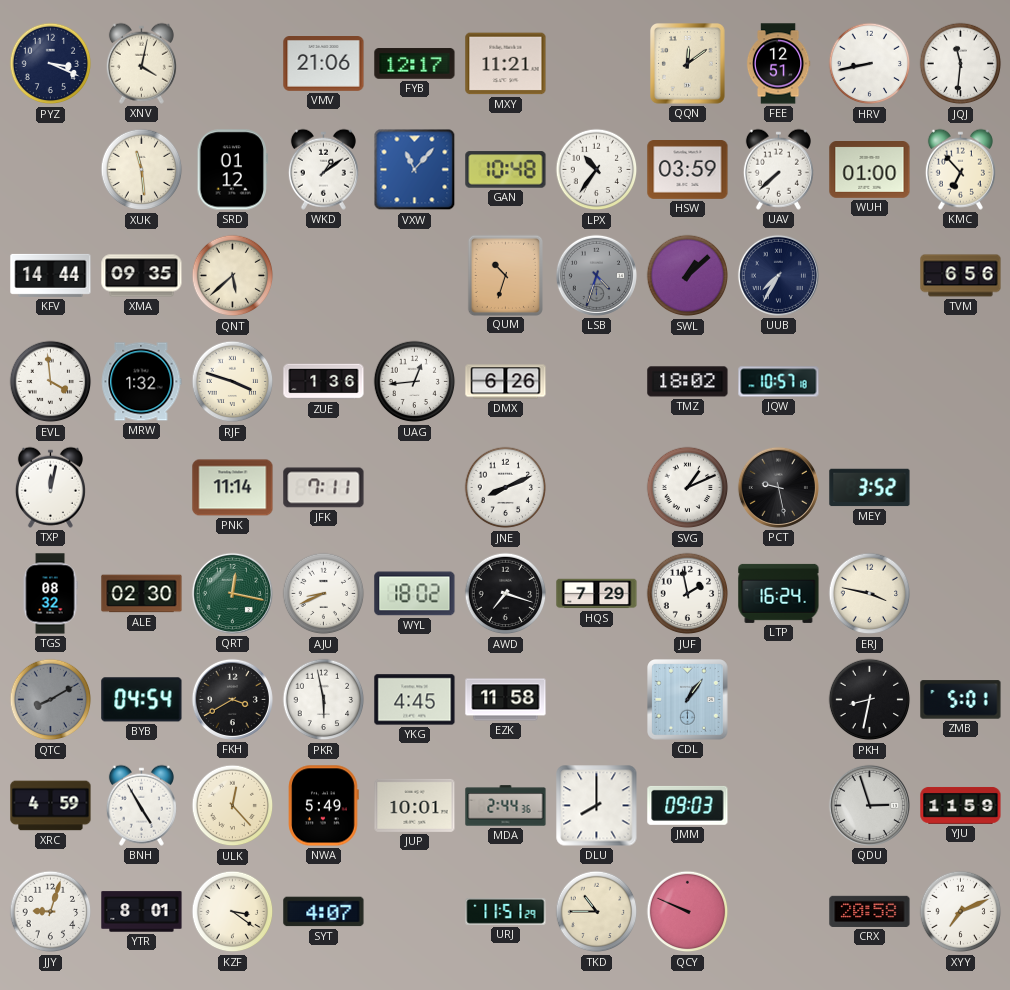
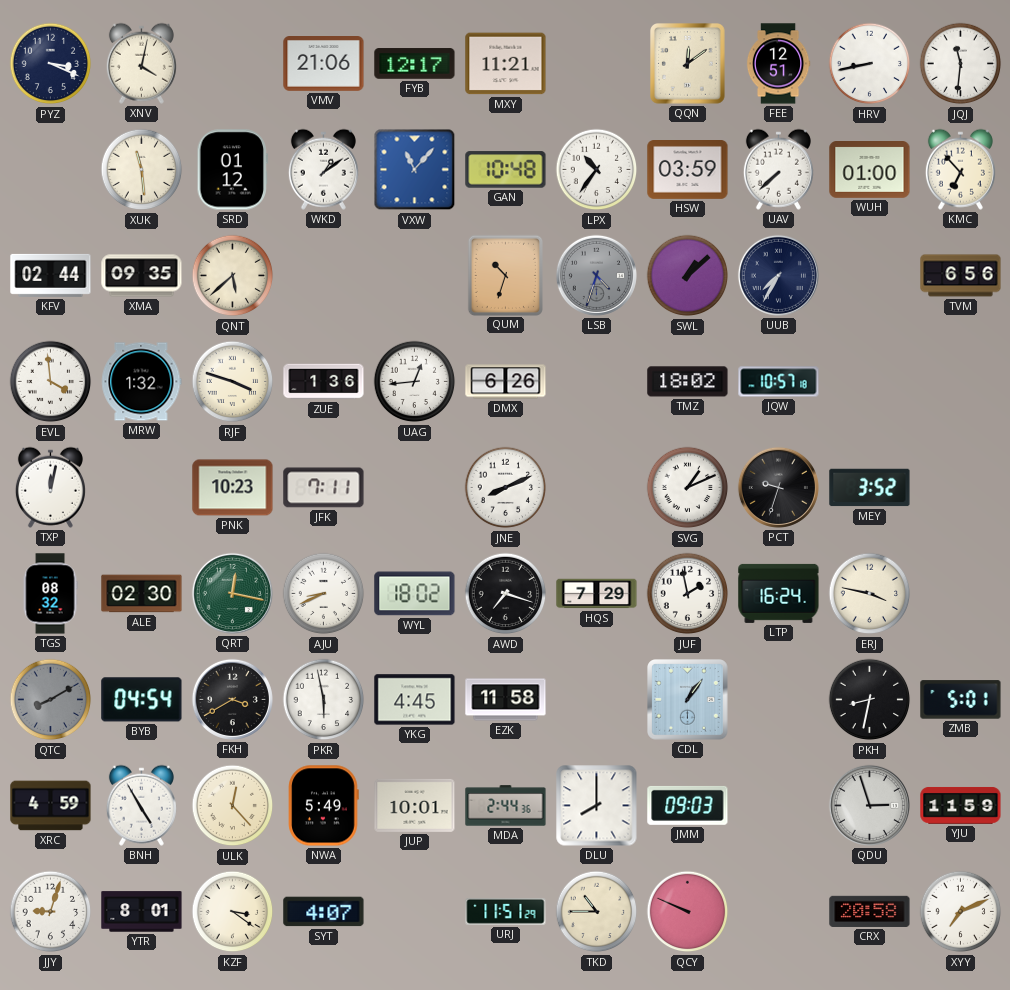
KFV: 14:44 -> 02:44 (51, 275)
PNK: 11:14 -> 10:23 (233, 488)
PCT: 9:28 -> 9:33 (778, 487)
